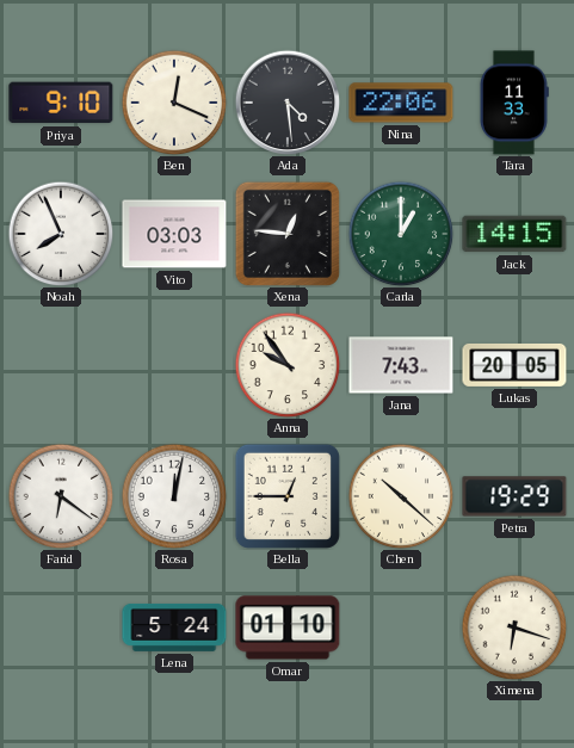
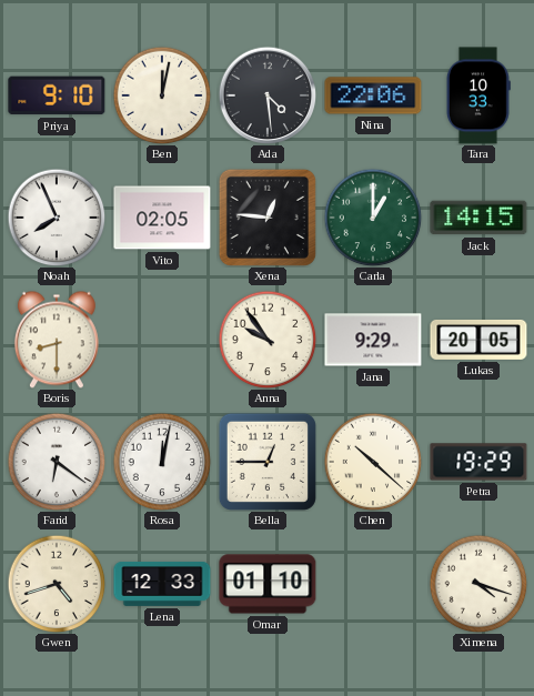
Ben: 12:19 -> 12:02 (162, 95)
Tara: 11:33 -> 10:33 (477, 95)
Vito: 03:03 -> 02:05 (162, 218)
Boris: none -> 8:30 (57, 340)
Jana: 7:43 -> 9:29 (373, 340)
Gwen: none -> 4:42 (57, 584)
Lena: 5:24 -> 12:33 (162, 584)
Ximena: 6:18 -> 4:18 (478, 584)
